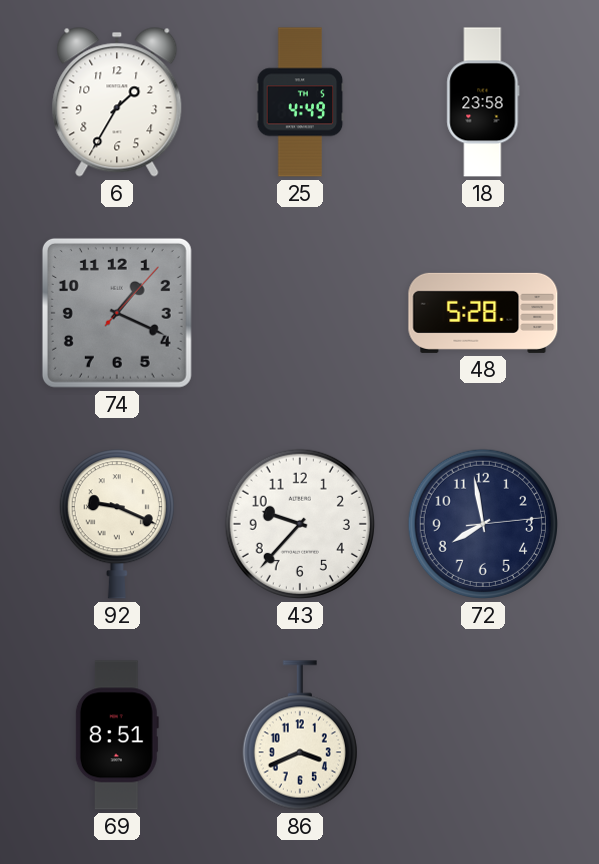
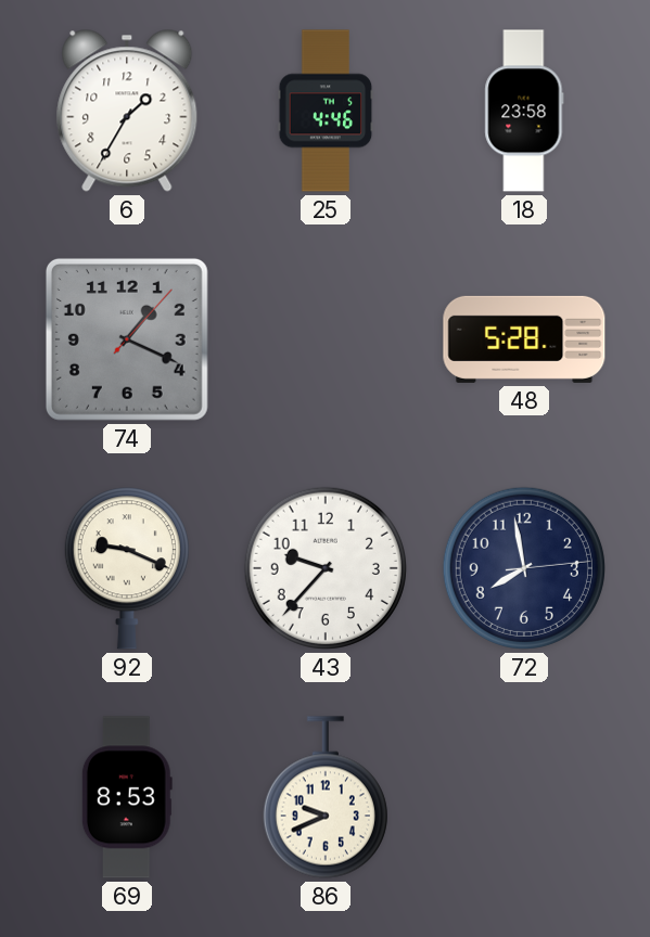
25: 4:49 -> 4:46 (326, 111)
69: 8:51 -> 8:53 (127, 797)
86: 3:41 -> 9:41 (326, 797)
